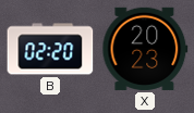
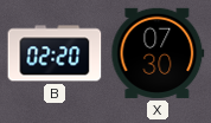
X: 20:23 -> 07:30 (158, 53)
